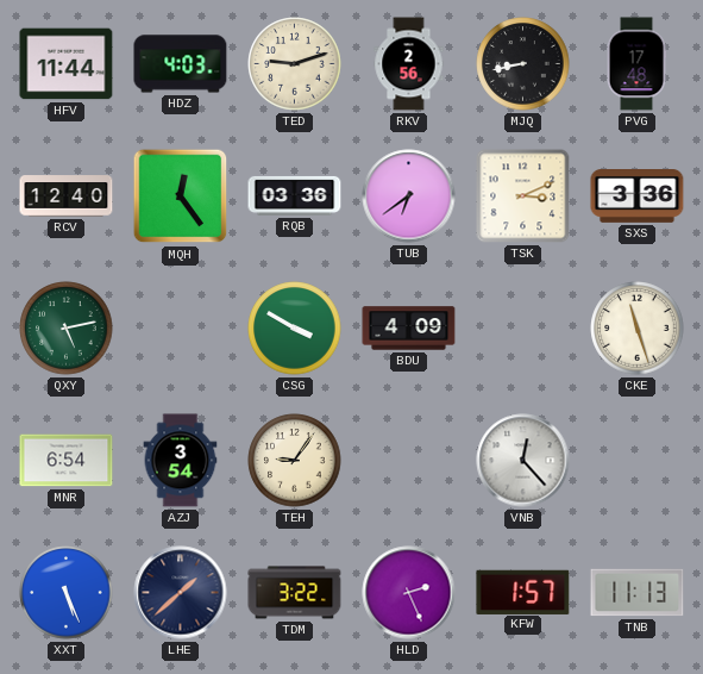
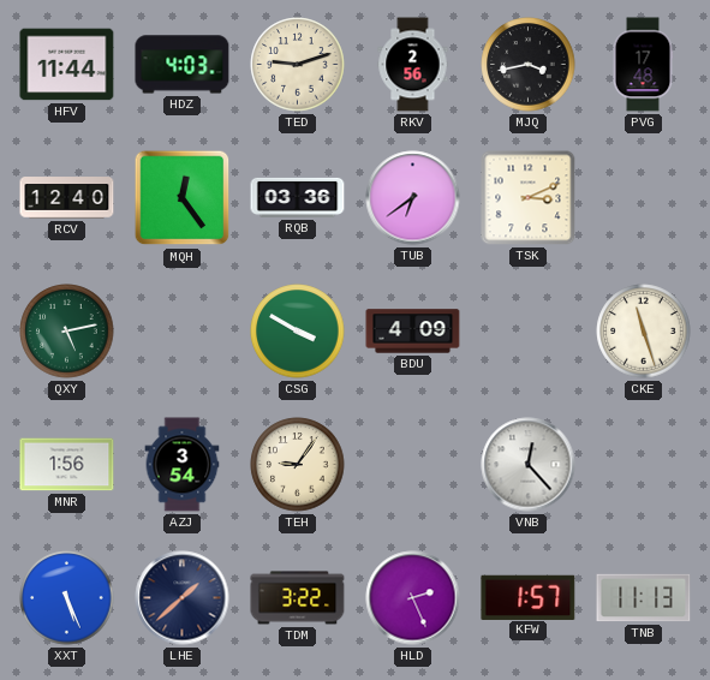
MJQ: 8:43 -> 3:43 (529, 65)
SXS: 3:36 -> none (638, 196)
MNR: 6:54 -> 1:56 (67, 465)
